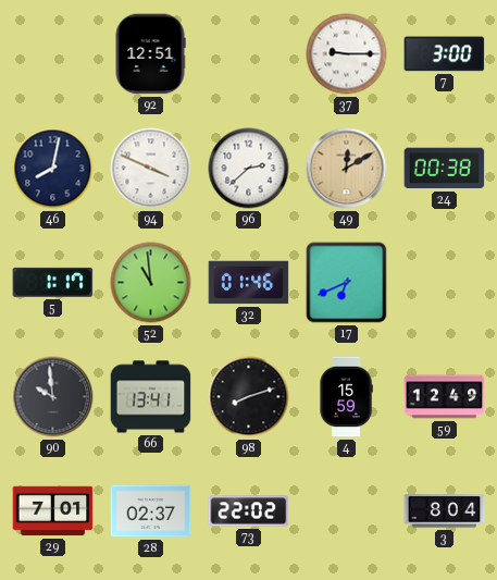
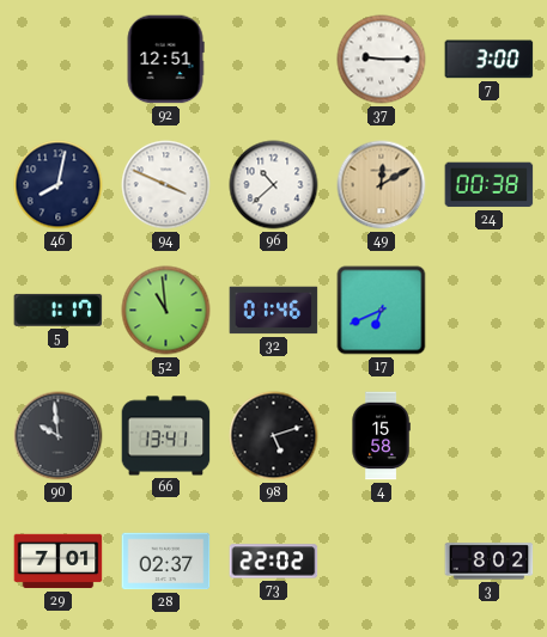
96: 2:38 -> 10:38 (274, 185)
98: 8:12 -> 5:12 (274, 436)
4: 15:59 -> 15:58 (381, 436)
59: 12:49 -> none (445, 397)
3: 8:04 -> 8:02 (490, 562)
